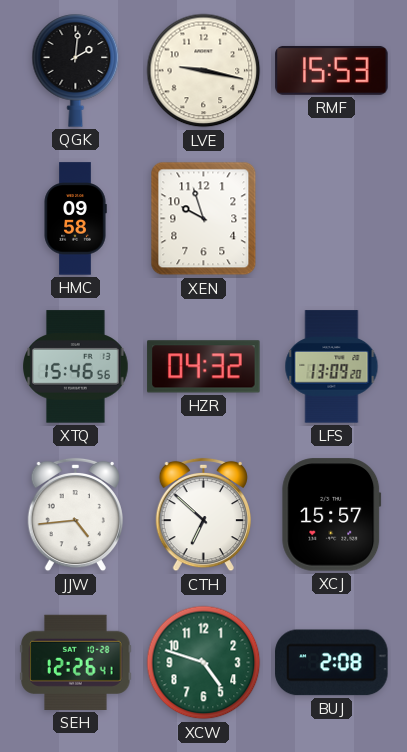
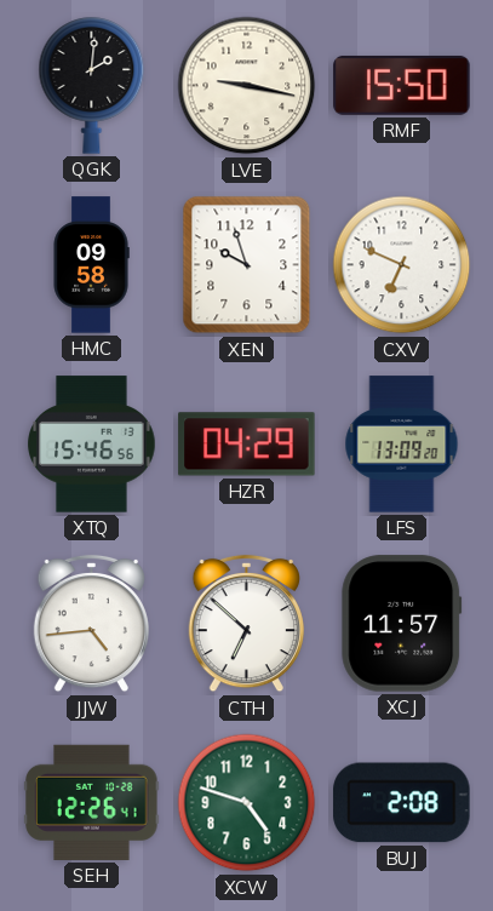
RMF: 15:53 -> 15:50 (402, 85)
CXV: none -> 6:49 (402, 265)
HZR: 04:32 -> 04:29 (247, 445)
XCJ: 15:57 -> 11:57 (402, 624)
